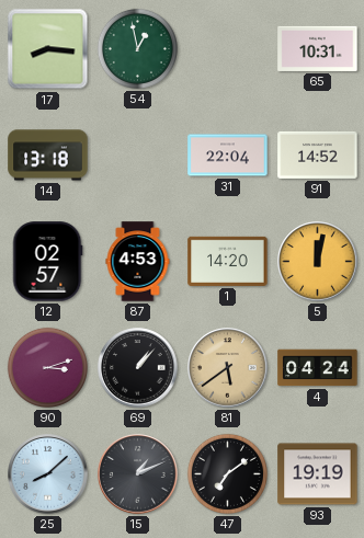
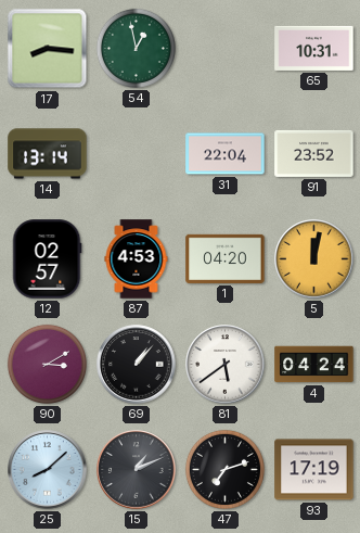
14: 13:18 -> 13:14 (48, 154)
91: 14:52 -> 23:52 (314, 153)
1: 14:20 -> 04:20 (226, 258)
90: 3:12 -> 3:10 (47, 364)
81 dial: champagne -> white (226, 365)
47: 7:09 -> 7:12 (224, 469)
93: 19:19 -> 17:19 (314, 470)
